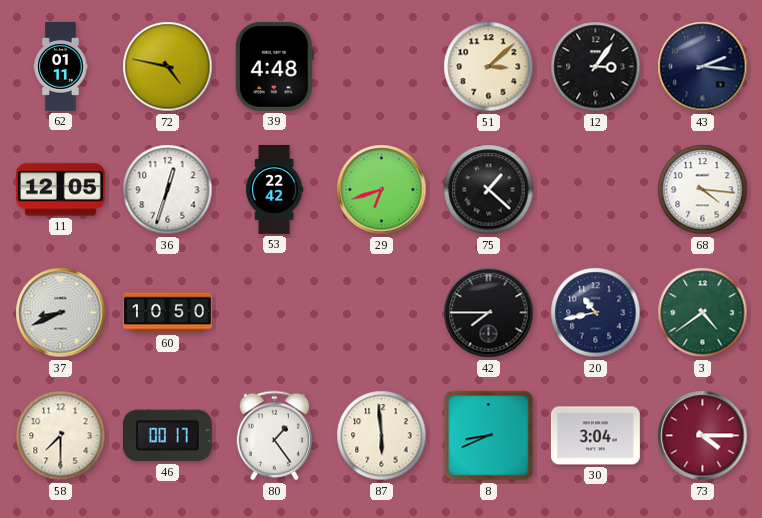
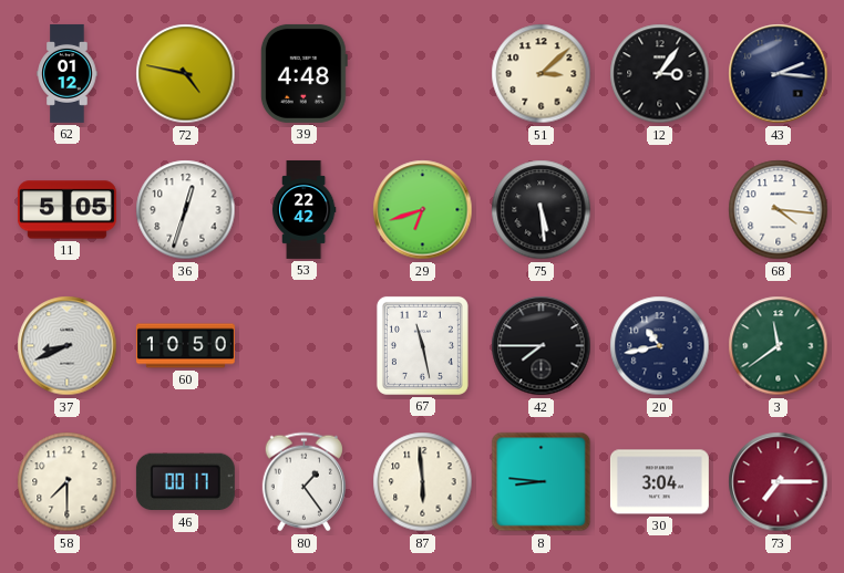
62: 01:11 -> 01:12 (68, 73)
11: 12:05 -> 5:05 (66, 210)
75: 1:22 -> 5:29 (542, 210)
67: none -> 11:28 (422, 345)
3: 4:39 -> 11:39 (779, 346)
8: 8:41 -> 8:46 (542, 482)
73: 4:15 -> 7:15 (779, 482)
